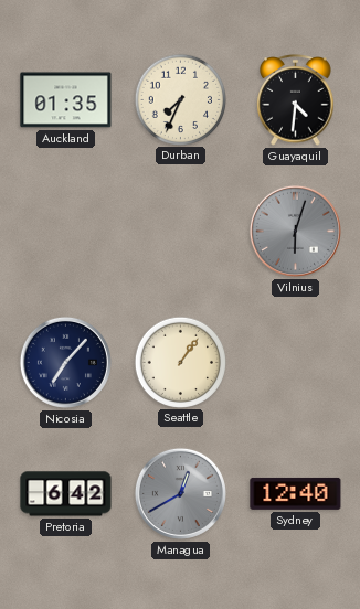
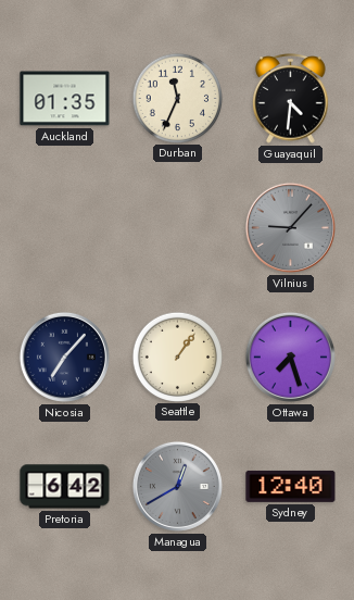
Durban: 7:34 -> 11:34 (177, 98)
Vilnius: 6:03 -> 9:07 (290, 227)
Ottawa: none -> 7:27 (290, 357)
